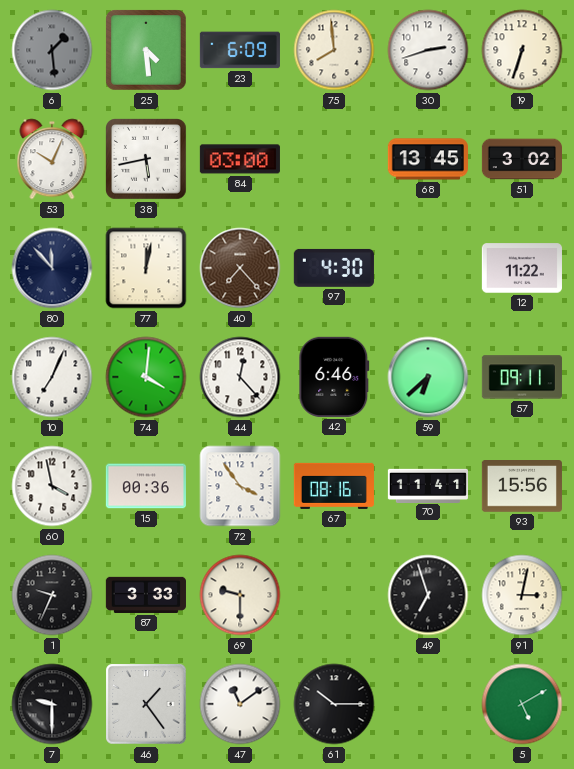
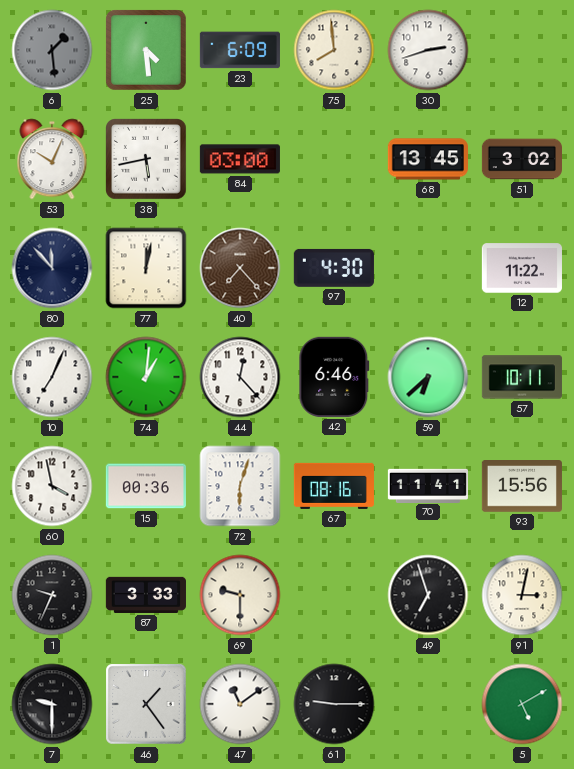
19: 6:33 -> none (522, 50)
74: 4:01 -> 1:01 (146, 377)
57: 09:11 -> 10:11 (522, 377)
72: 3:54 -> 6:03 (240, 486)
61: 10:15 -> 9:15 (334, 704)
